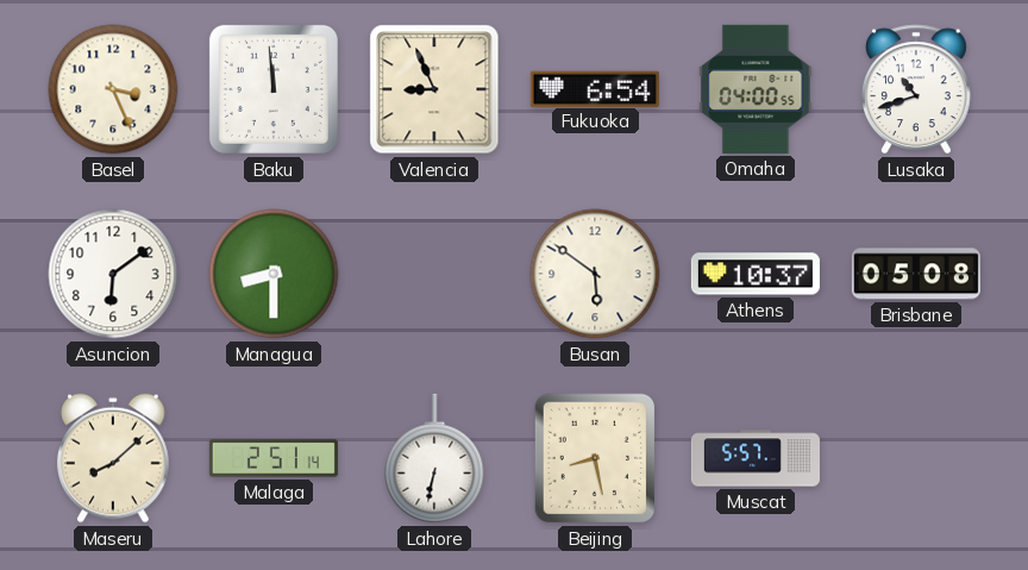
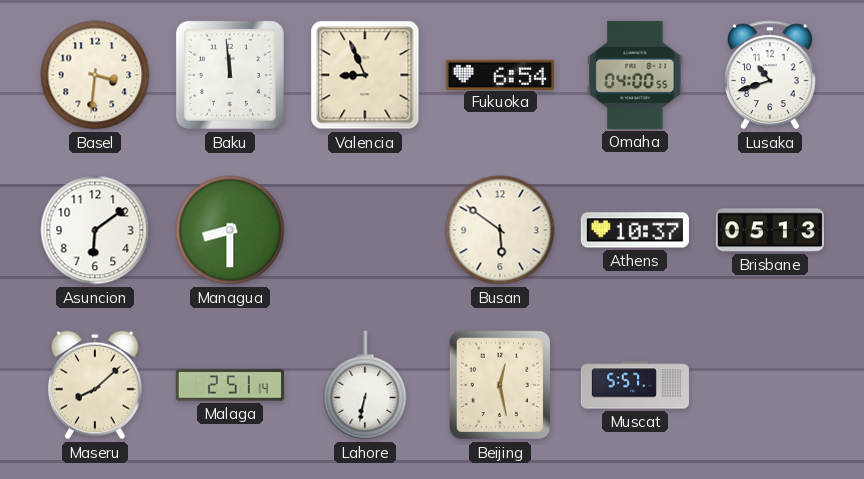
Basel: 3:26 -> 3:31 (95, 75)
Brisbane: 05:08 -> 05:13 (770, 230)
Beijing: 8:28 -> 12:28 (500, 385)
